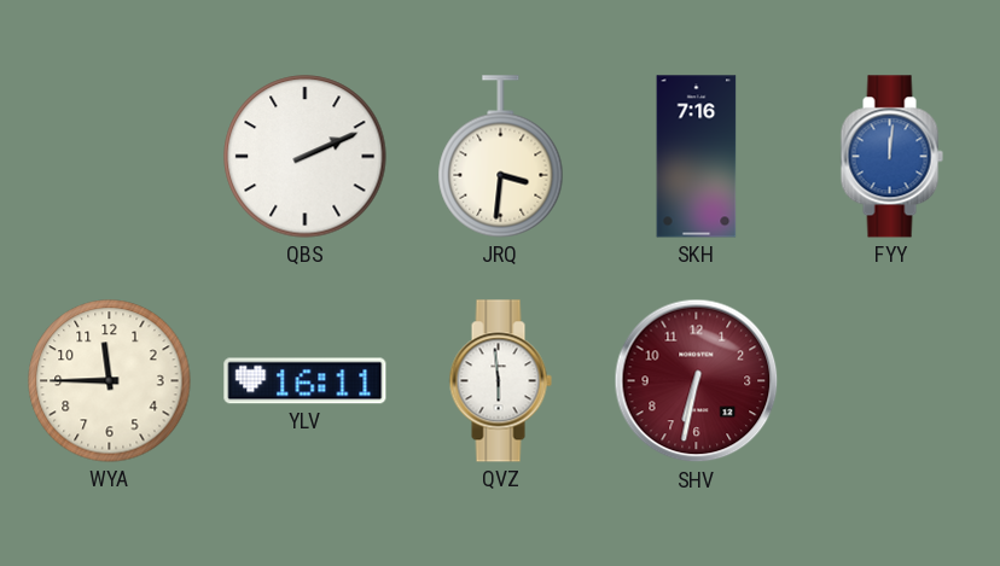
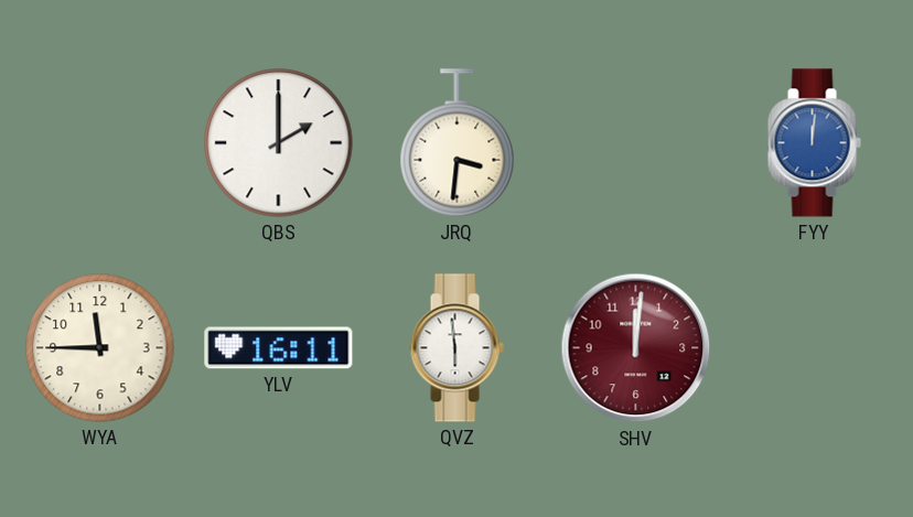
QBS: 2:11 -> 2:00 (279, 143)
SKH: 7:16 -> none (697, 157)
SHV: 6:32 -> 12:01 (636, 348)
